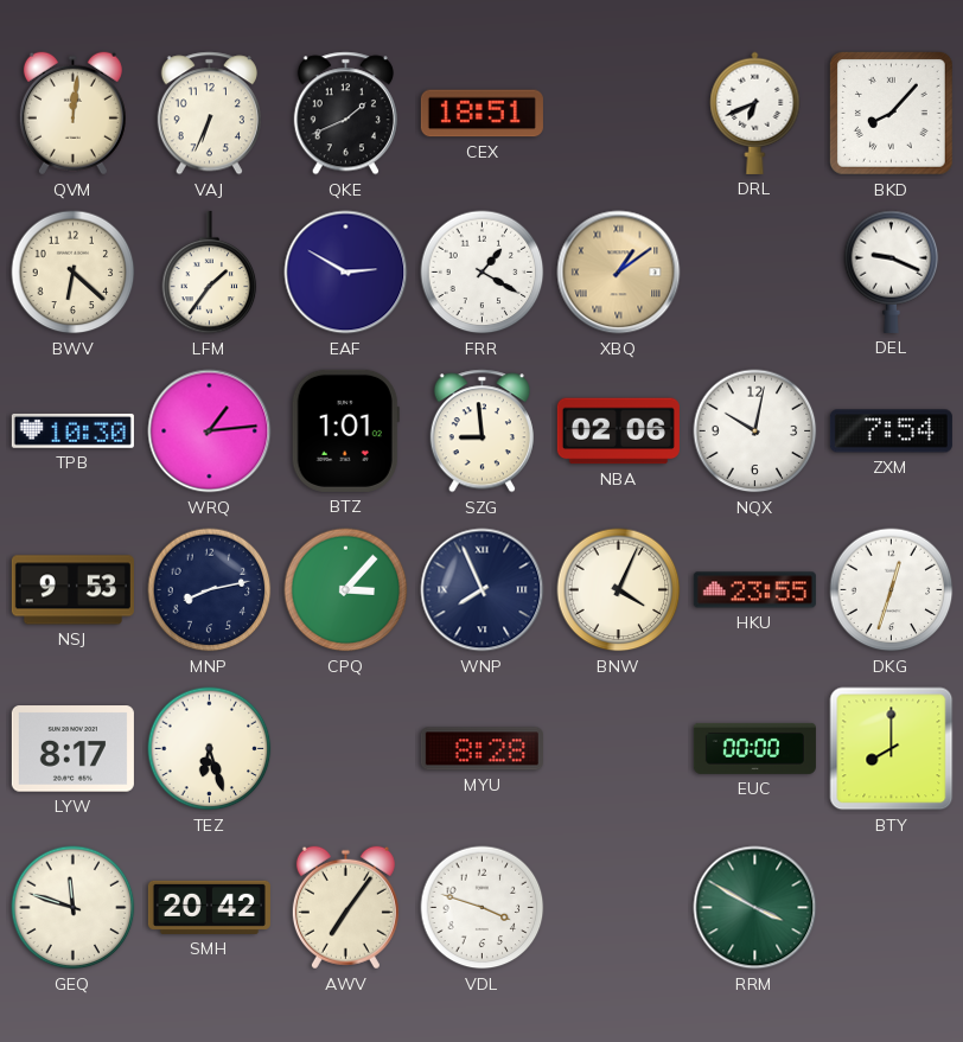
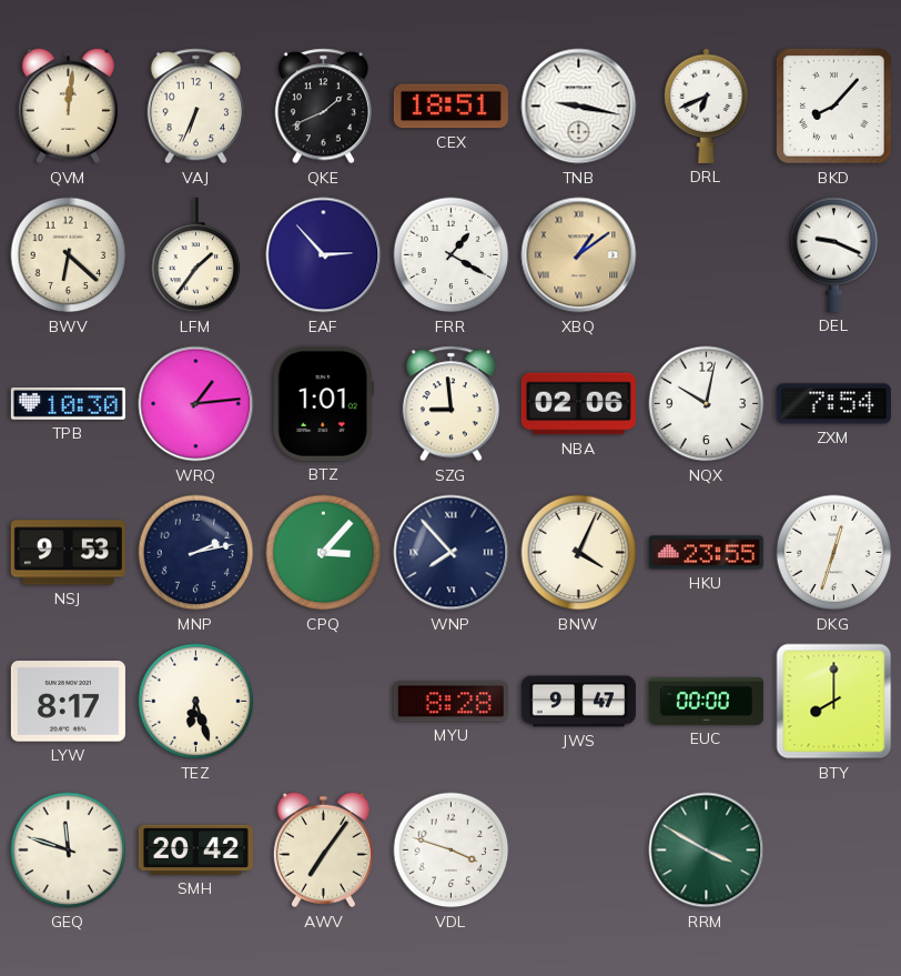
TNB: none -> 9:17 (579, 107)
EAF: 2:50 -> 2:53 (324, 255)
MNP: 8:13 -> 2:13 (196, 553)
WNP: 7:56 -> 7:53 (452, 553)
JWS: none -> 9:47 (578, 702)
